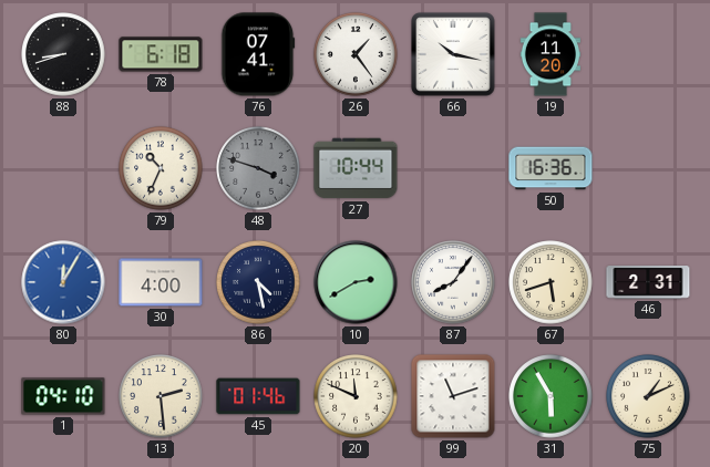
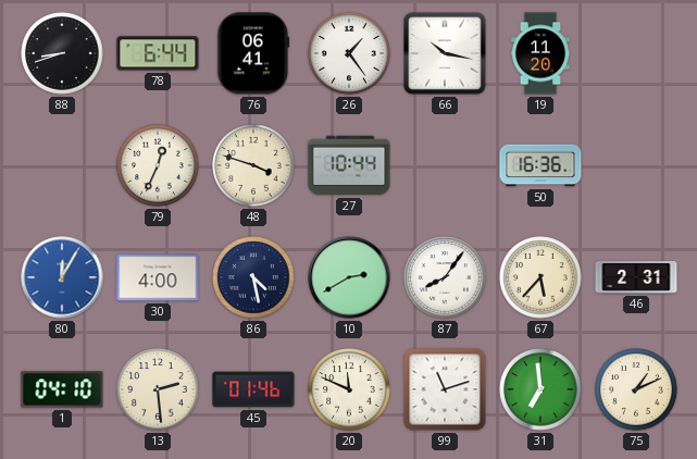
78: 6:18 -> 6:44 (158, 53)
76: 07:41 -> 06:41 (253, 53)
79: 10:34 -> 12:34 (158, 165)
48 dial: grey -> cream (253, 165)
67: 5:42 -> 5:37 (540, 277)
31: 5:55 -> 6:59 (540, 389)
